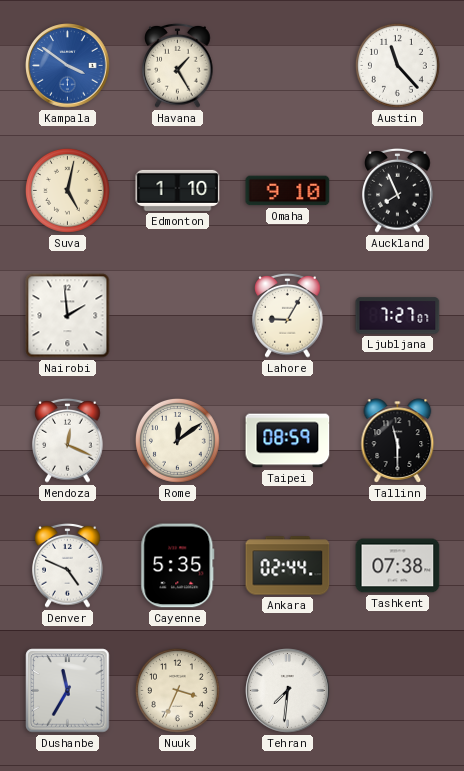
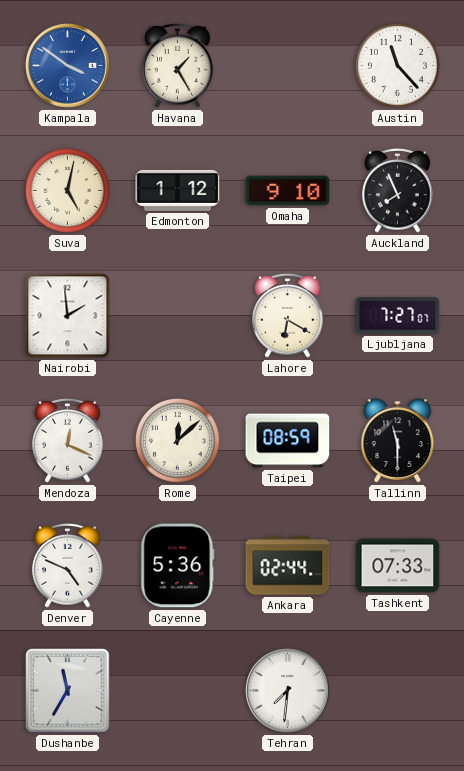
Edmonton: 1:10 -> 1:12 (178, 190)
Lahore: 9:05 -> 6:20 (288, 316)
Rome: 12:09 -> 12:08 (177, 440)
Cayenne: 5:35 -> 5:36 (178, 566)
Tashkent: 07:38 -> 07:33 (398, 566)
Nuuk: 3:34 -> none (177, 690)
